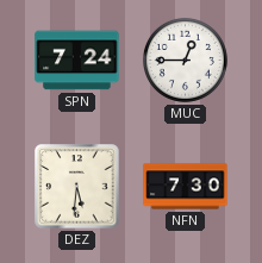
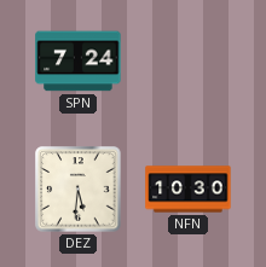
MUC: 12:45 -> none (185, 60)
NFN: 7:30 -> 10:30 (189, 190)
